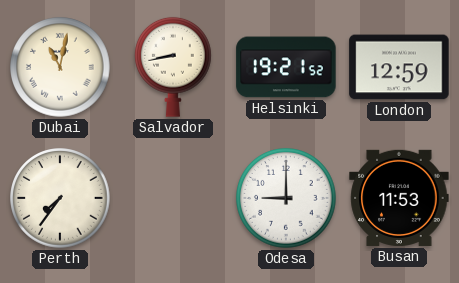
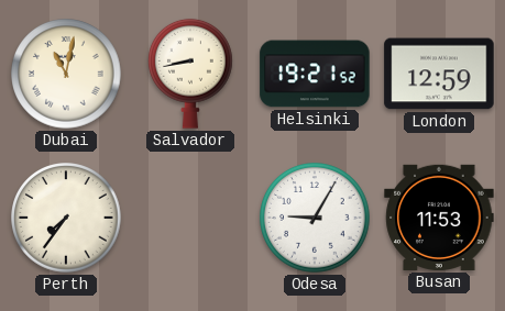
Odesa: 9:00 -> 9:05 (315, 218)
